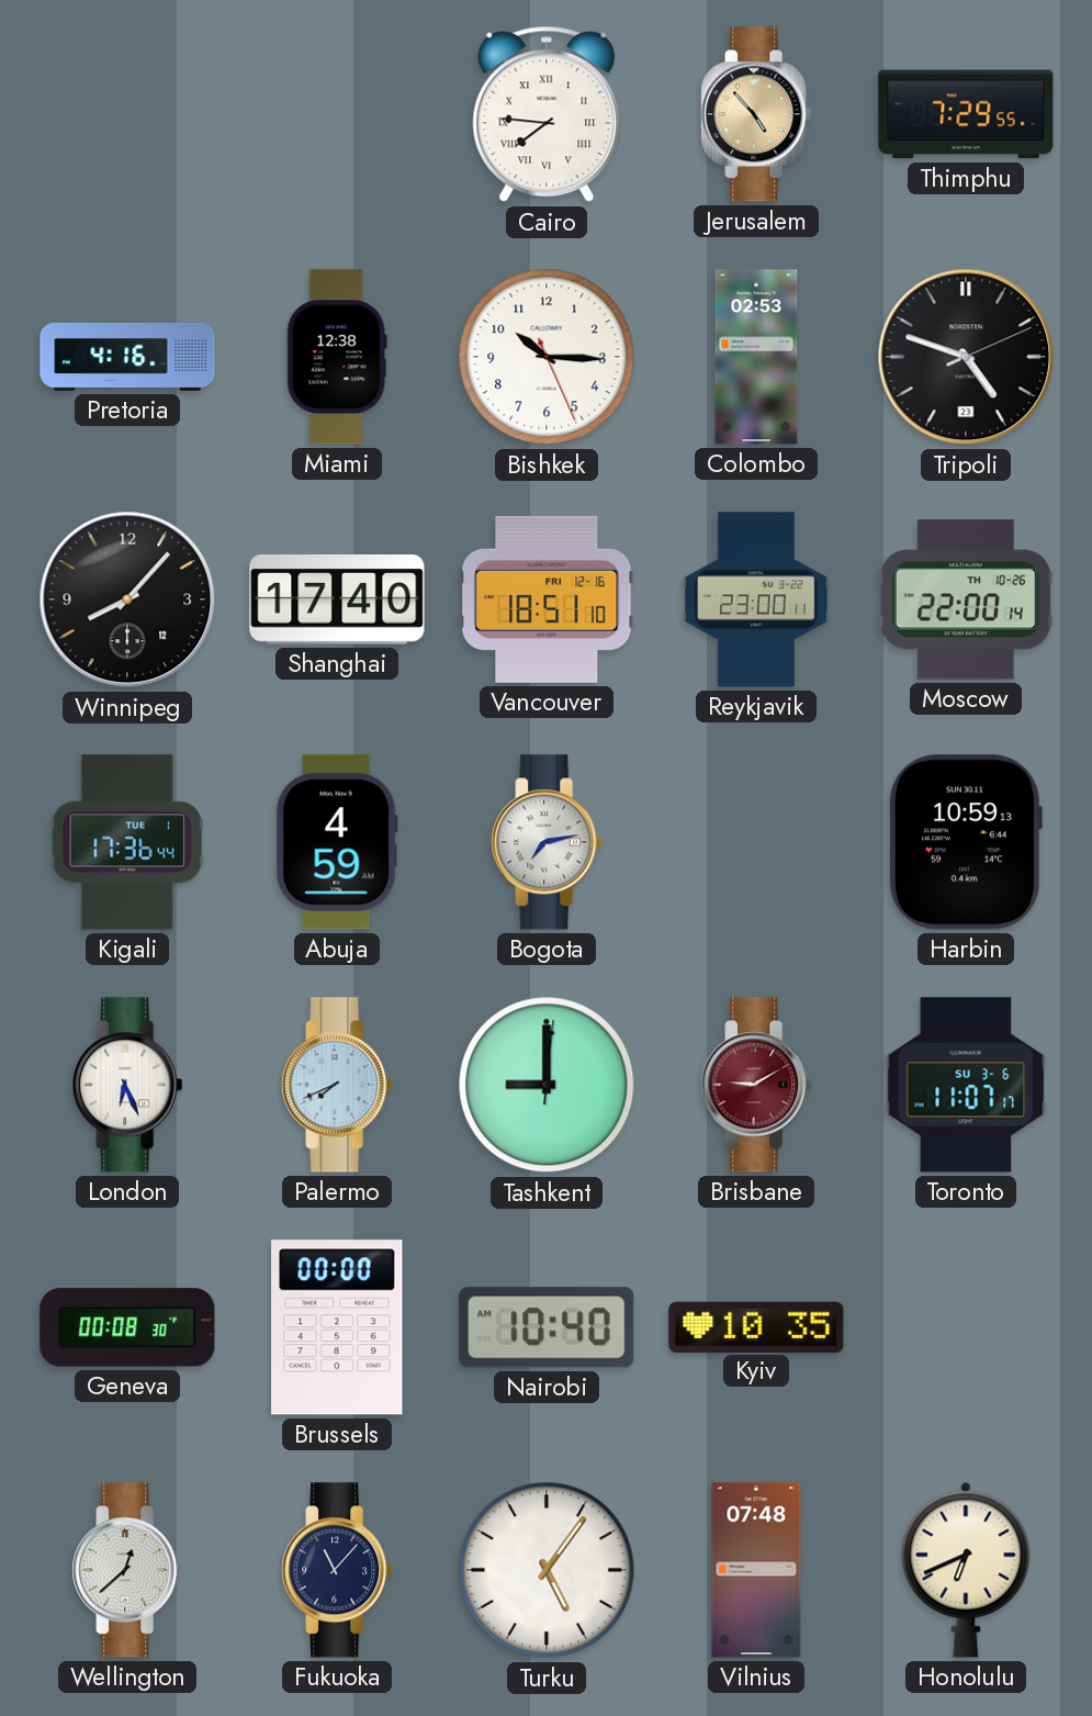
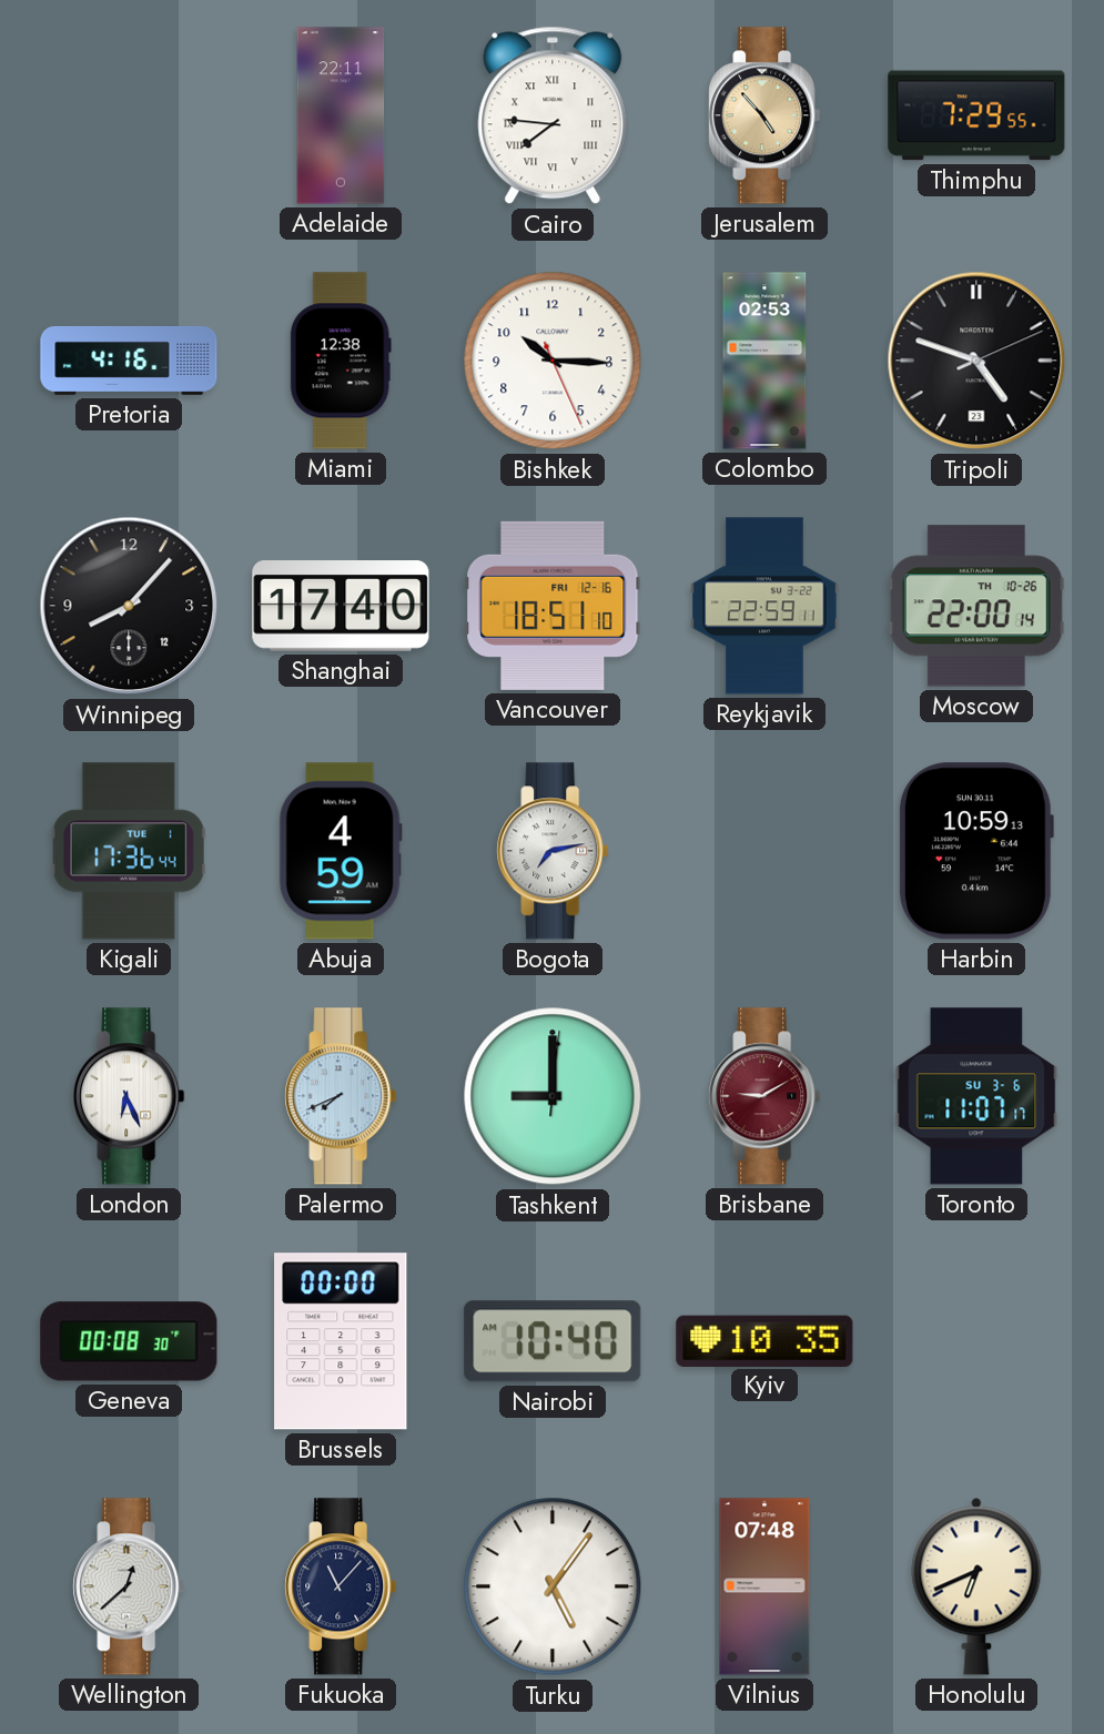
Adelaide: none -> 22:11 (341, 115)
Reykjavik: 23:00 -> 22:59 (764, 606)
